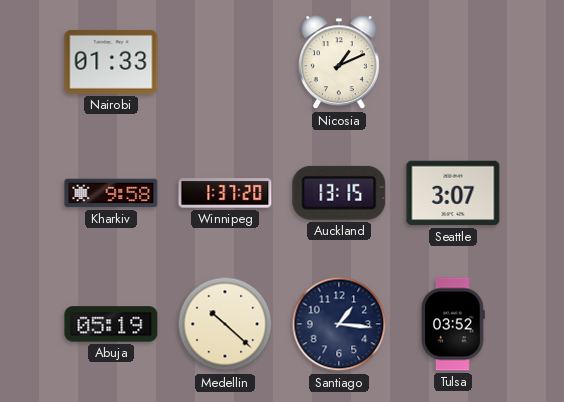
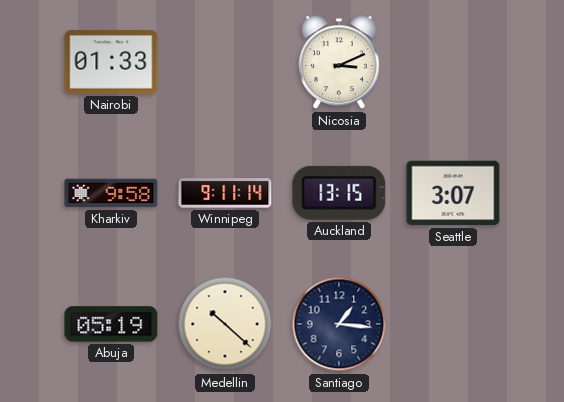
Nicosia: 1:11 -> 3:11 (340, 63)
Winnipeg: 1:37 -> 9:11 (225, 193)
Tulsa: 03:52 -> none (453, 324)
